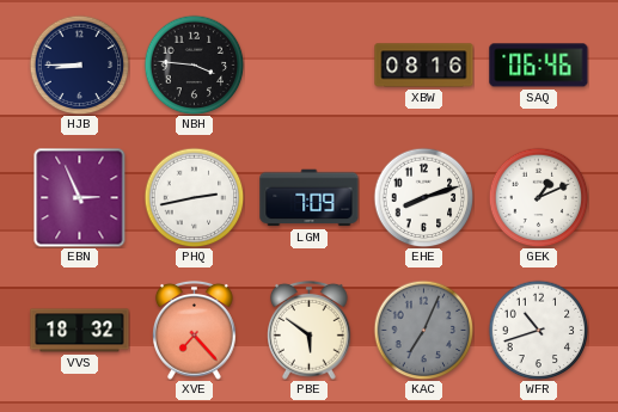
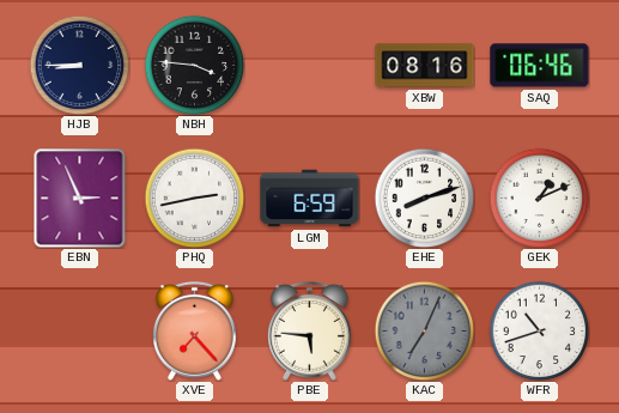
LGM: 7:09 -> 6:59 (310, 199)
VVS: 18:32 -> none (80, 331)
PBE: 5:51 -> 5:46 (310, 330)
